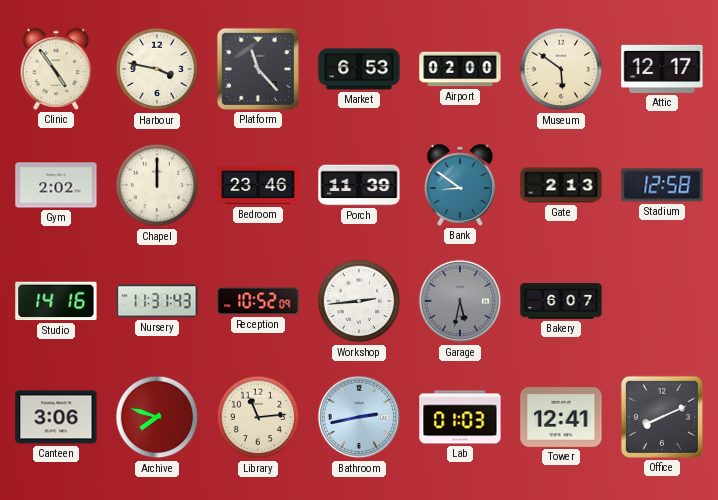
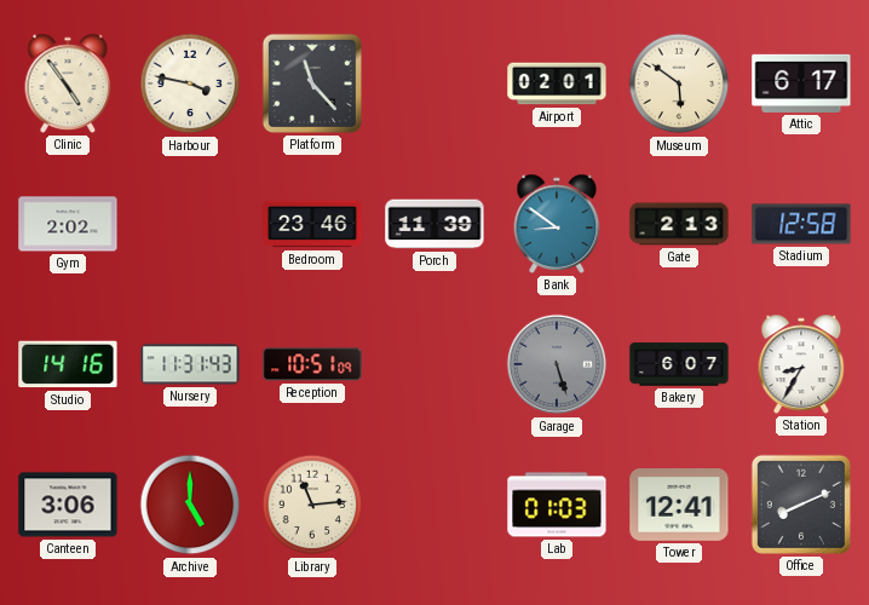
Market: 6:53 -> none (359, 69)
Airport: 02:00 -> 02:01 (557, 83)
Attic: 12:17 -> 6:17 (801, 83)
Chapel: 12:00 -> none (157, 185)
Reception: 10:52 -> 10:51 (312, 364)
Workshop: 2:44 -> none (359, 301)
Garage: 5:32 -> 5:27 (557, 364)
Station: none -> 8:35 (801, 364)
Archive: 7:48 -> 5:00 (190, 505)
Bathroom: 2:43 -> none (359, 417)
